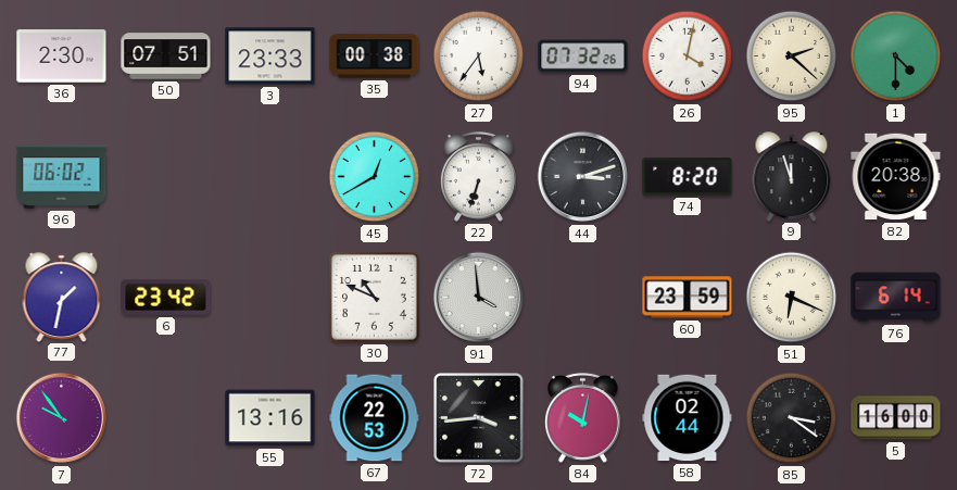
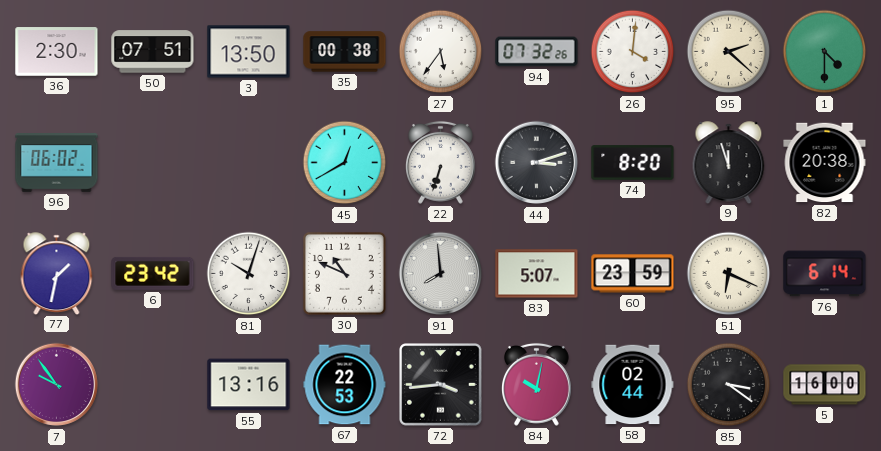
3: 23:33 -> 13:50 (249, 52)
26: 4:02 -> 4:01 (633, 52)
81: none -> 10:03 (249, 274)
91: 3:59 -> 7:59 (441, 274)
83: none -> 5:07 (537, 274)
